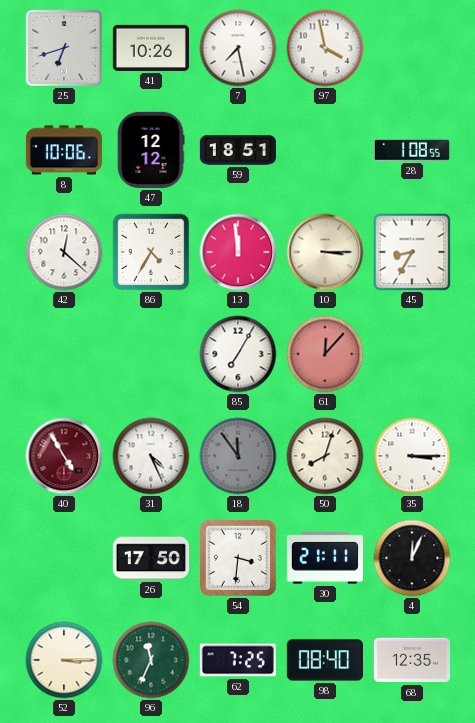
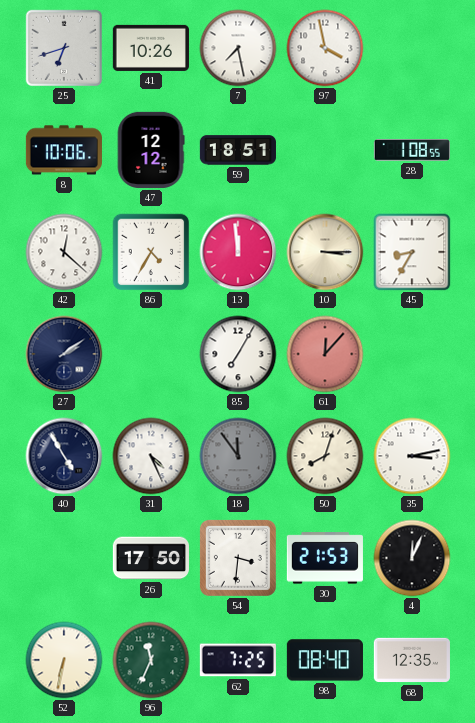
27: none -> 2:09 (64, 354)
40 dial: burgundy -> navy (64, 456)
35: 3:15 -> 3:13 (412, 456)
30: 21:11 -> 21:53 (325, 558)
52: 3:15 -> 6:32 (64, 660)
